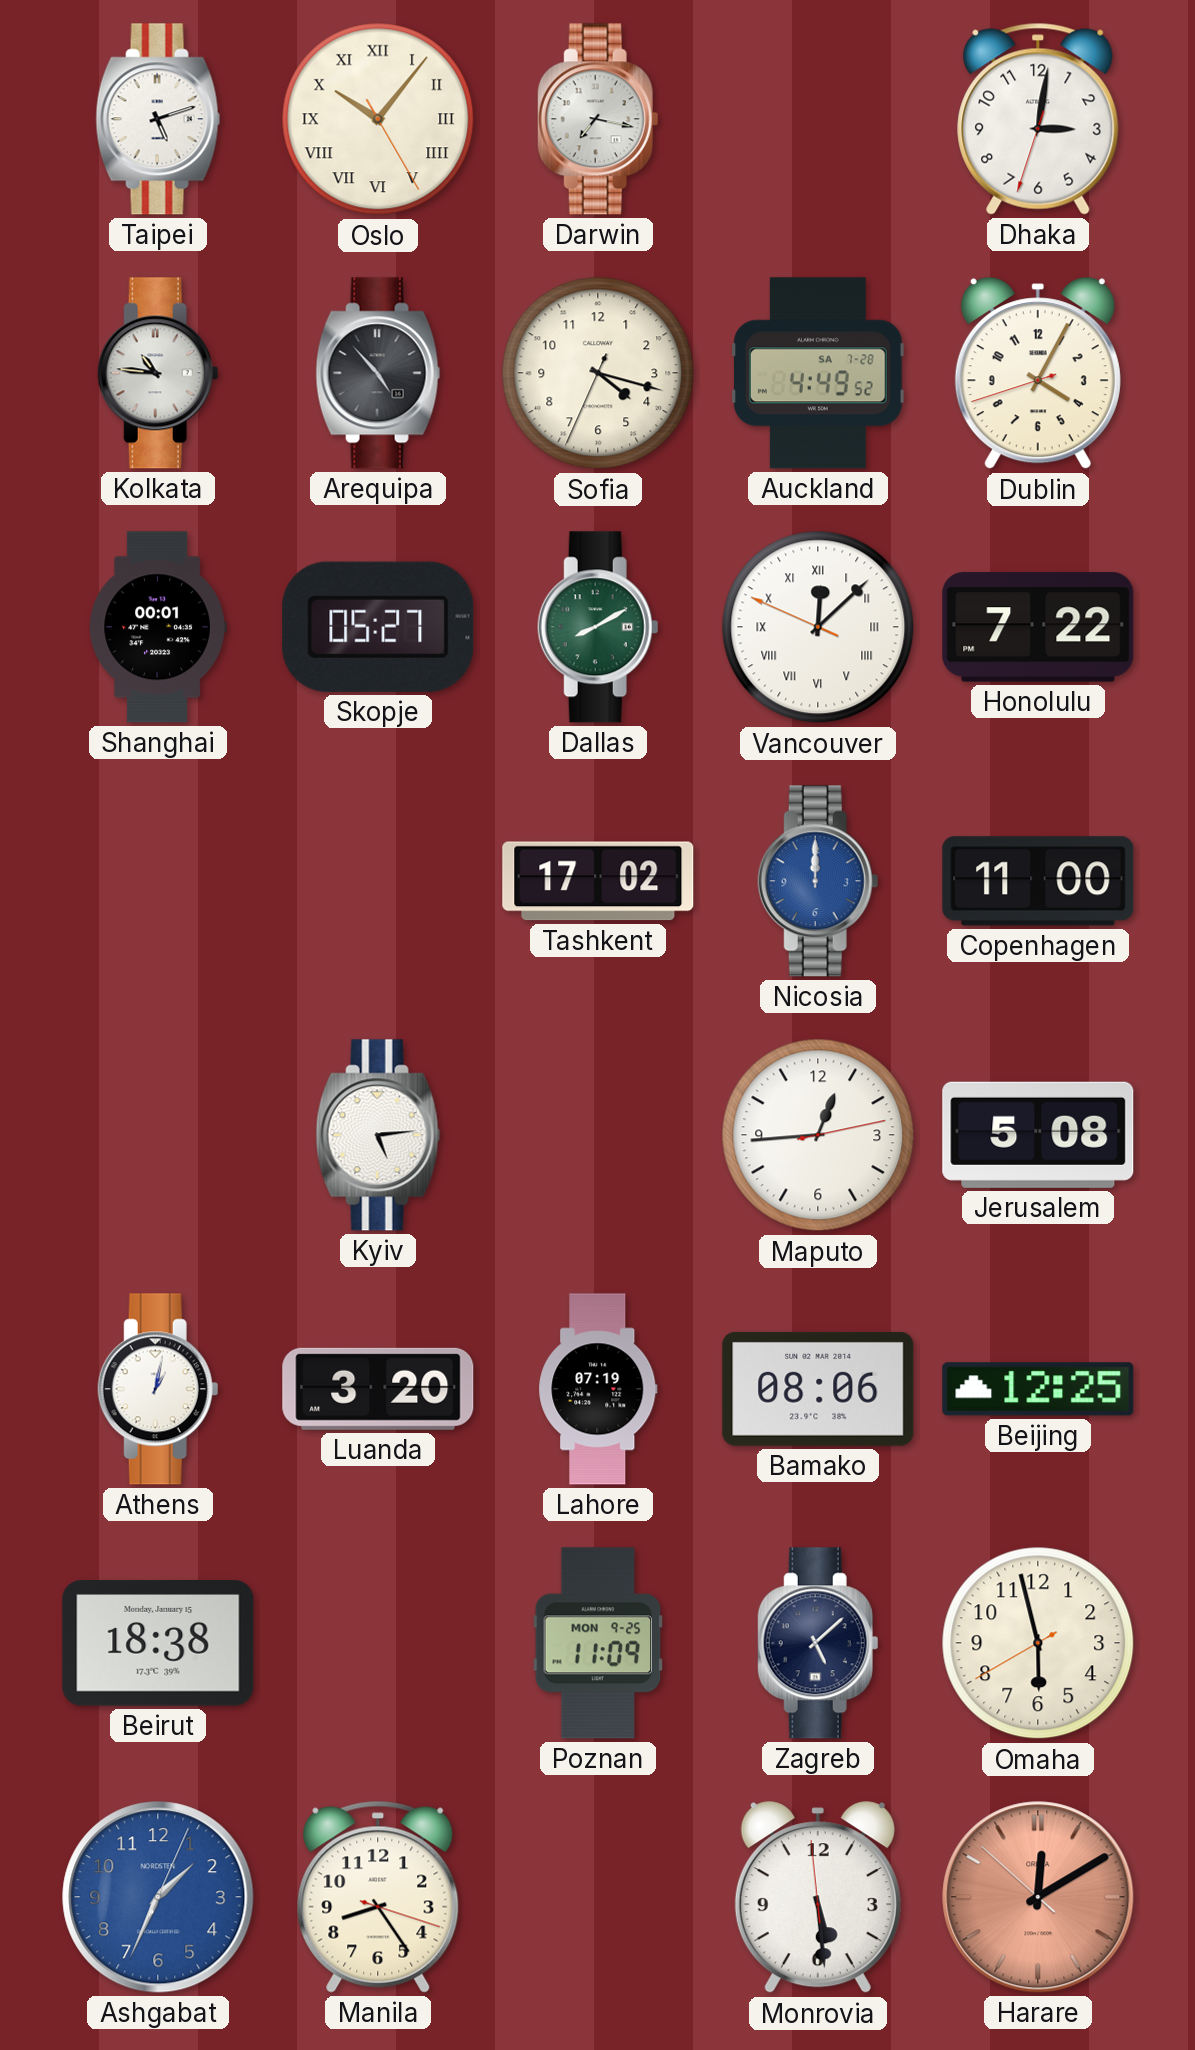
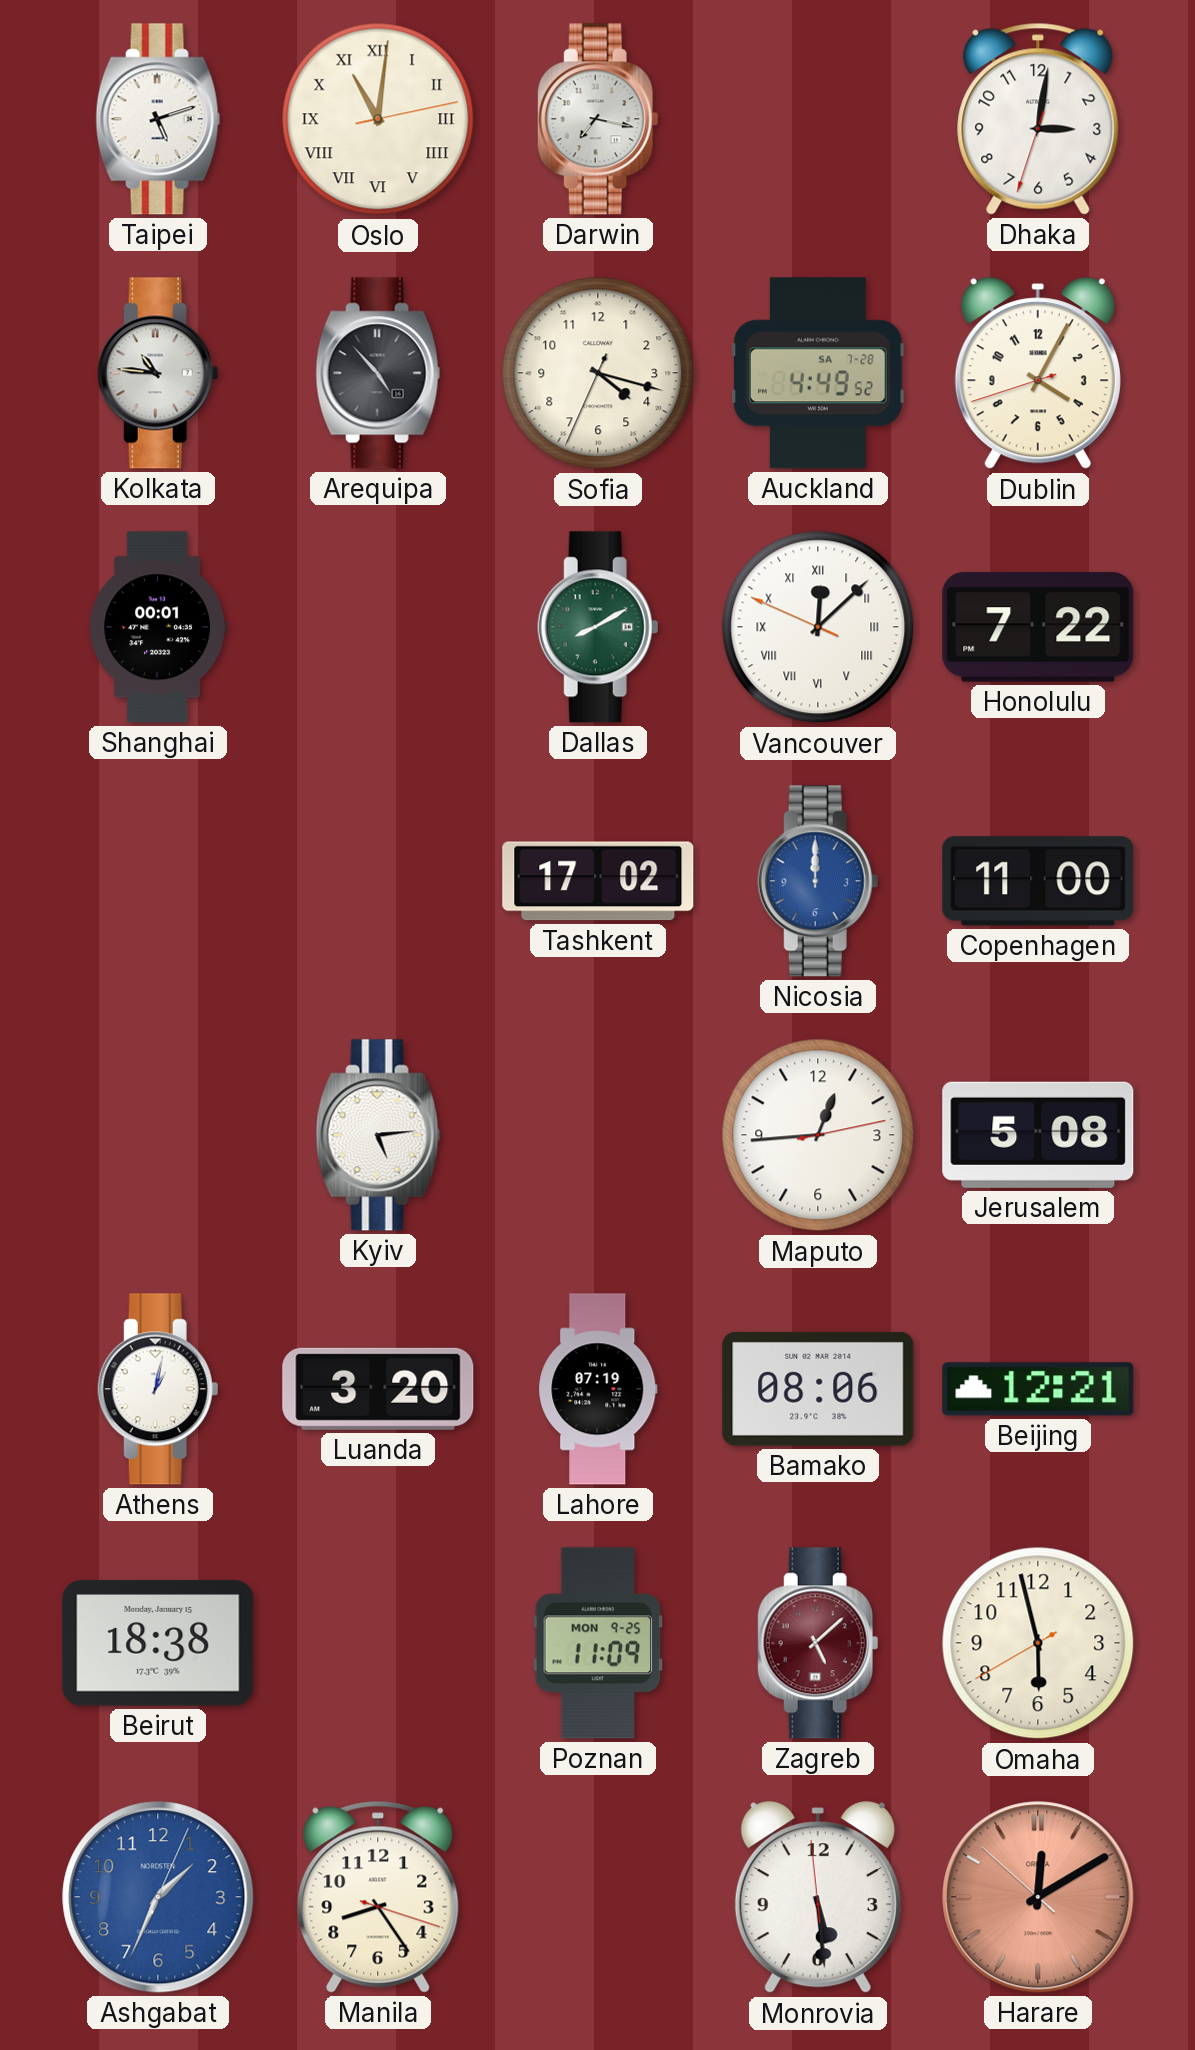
Oslo: 10:06 -> 11:01 (378, 119)
Skopje: 05:27 -> none (378, 627)
Beijing: 12:25 -> 12:21 (1038, 1389)
Zagreb dial: navy -> burgundy (818, 1643)
